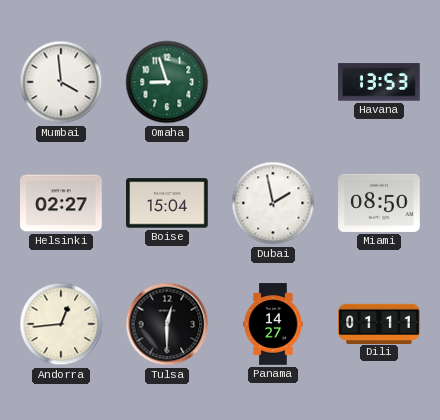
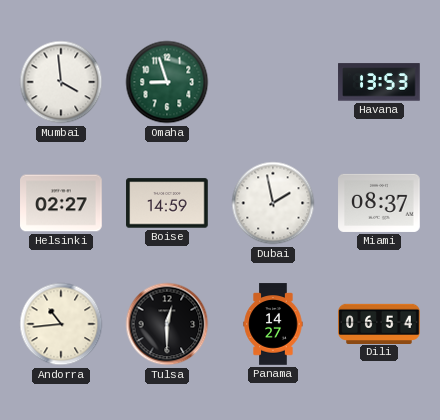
Boise: 15:04 -> 14:59 (167, 203)
Miami: 08:50 -> 08:37 (379, 203)
Andorra: 12:44 -> 10:44 (61, 324)
Dili: 01:11 -> 06:54 (379, 323)
